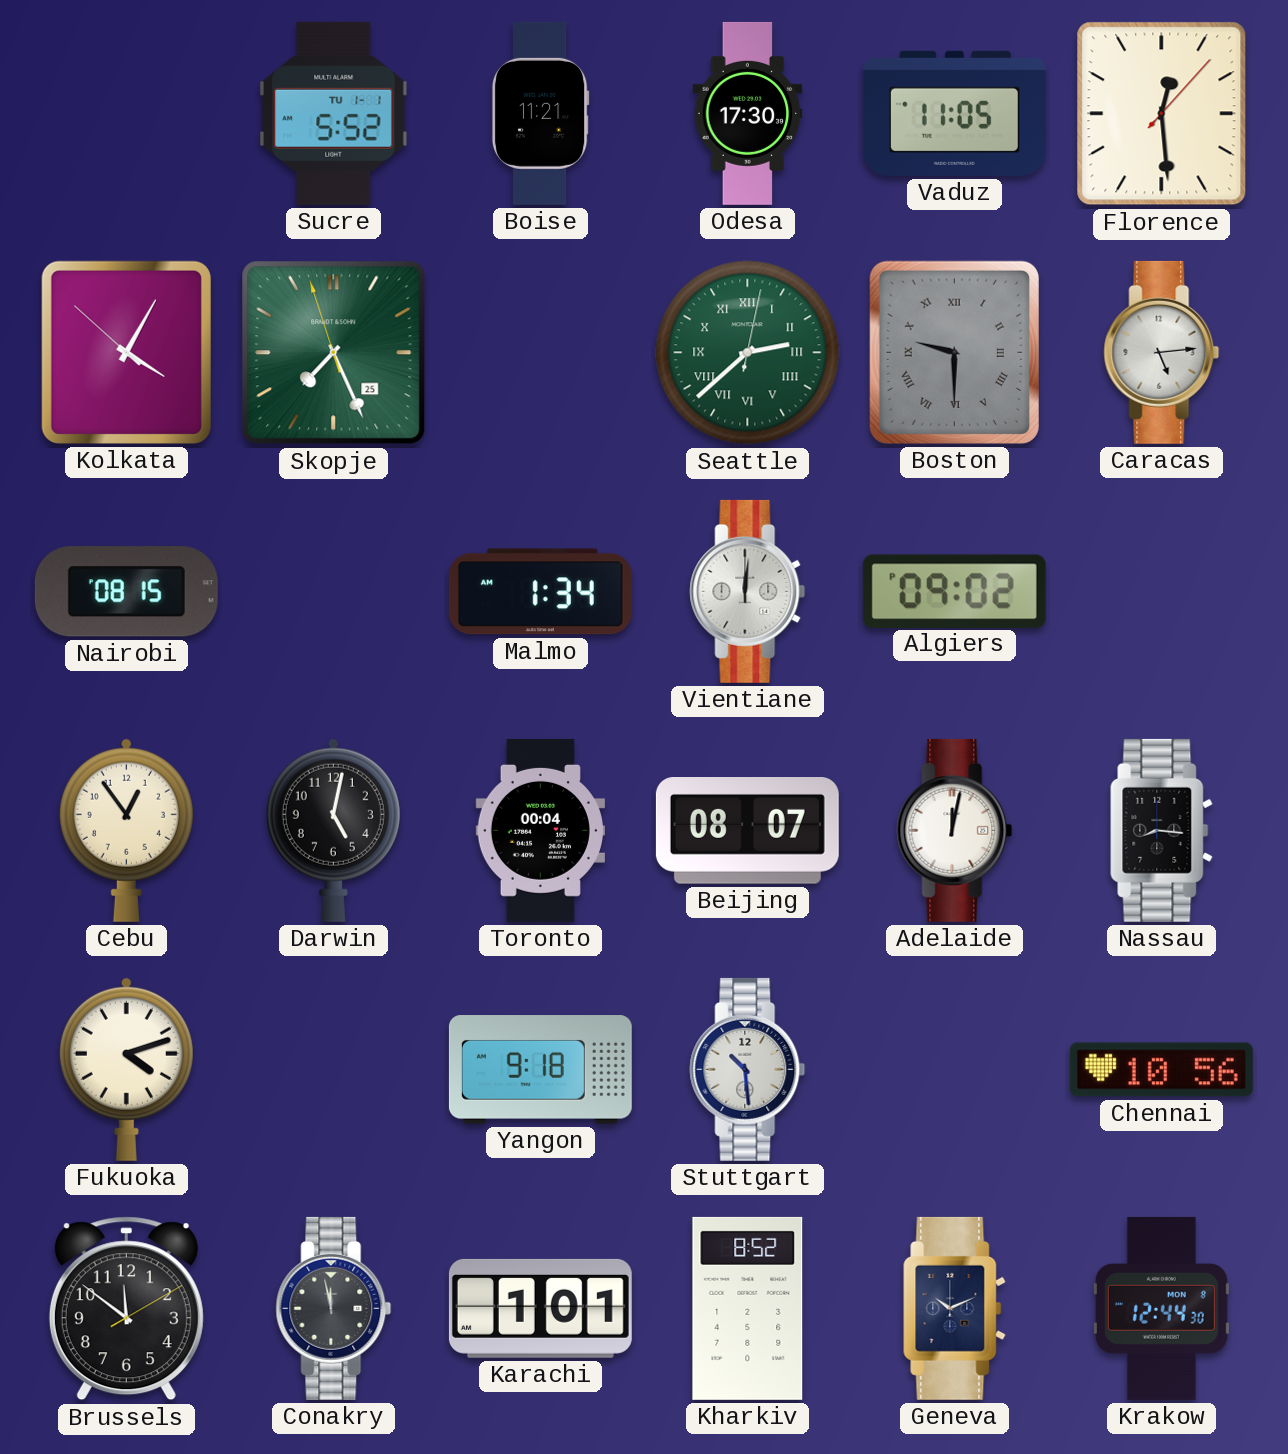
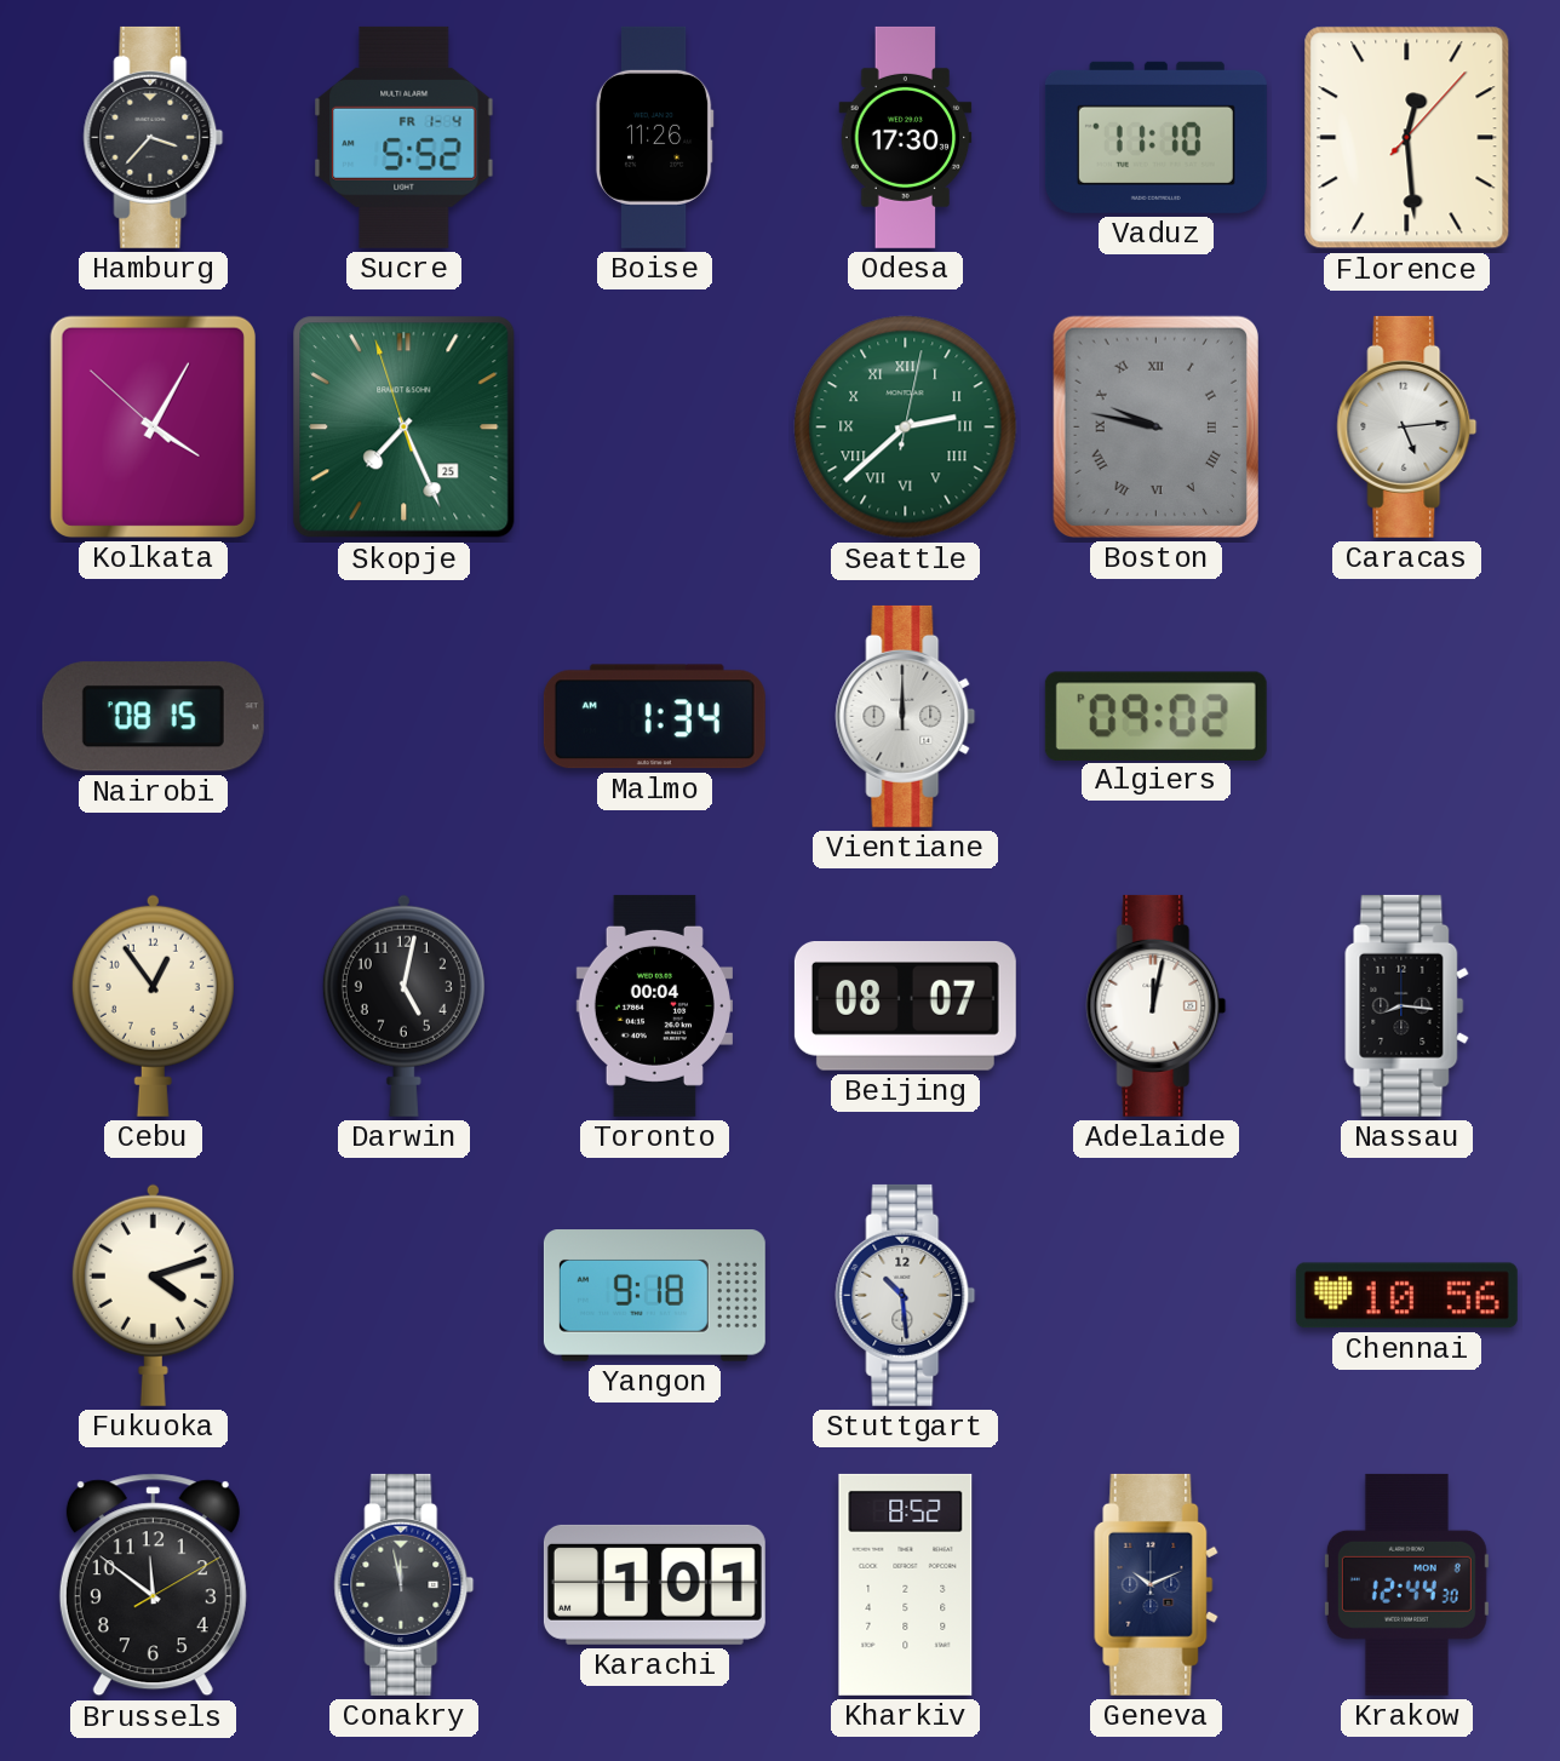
Hamburg: none -> 3:37 (154, 137)
Sucre date: TU 1-1 -> FR 1-4 (405, 137)
Boise: 11:21 -> 11:26 (654, 137)
Vaduz: 11:05 -> 11:10 (1155, 137)
Boston: 9:30 -> 9:47 (1155, 426)
Vientiane: 12:01 -> 12:00 (906, 716)
